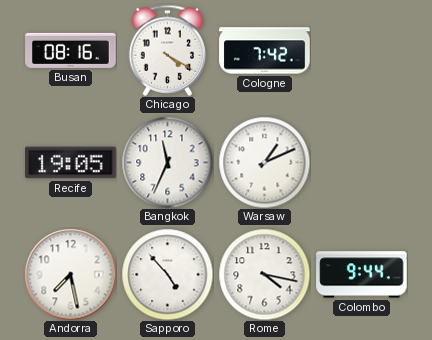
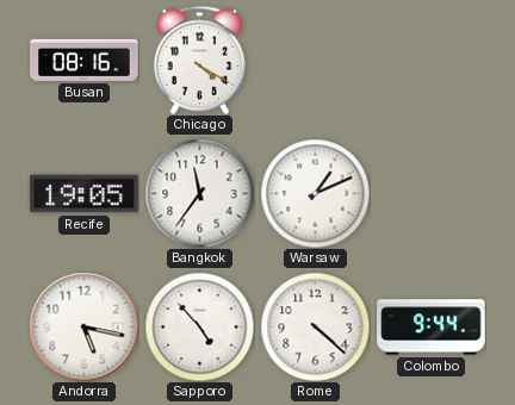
Cologne: 7:42 -> none (265, 51)
Bangkok: 11:34 -> 11:36 (199, 193)
Andorra: 7:28 -> 5:17 (83, 326)
Rome: 4:17 -> 4:22 (315, 326)
